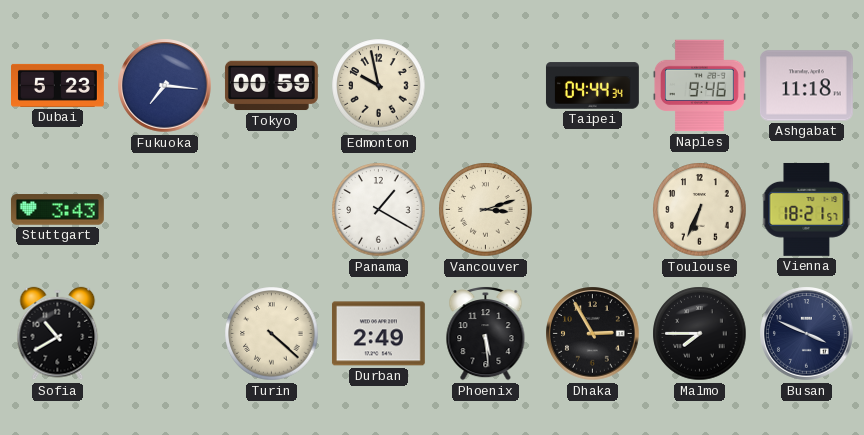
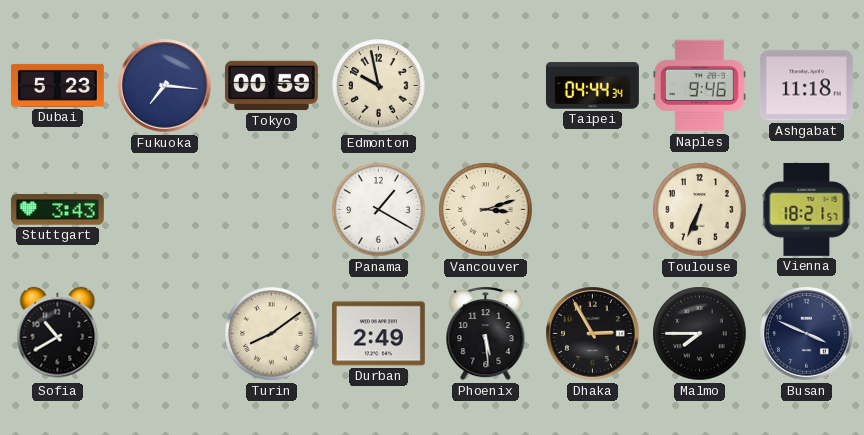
Turin: 4:22 -> 8:09 (272, 334)
